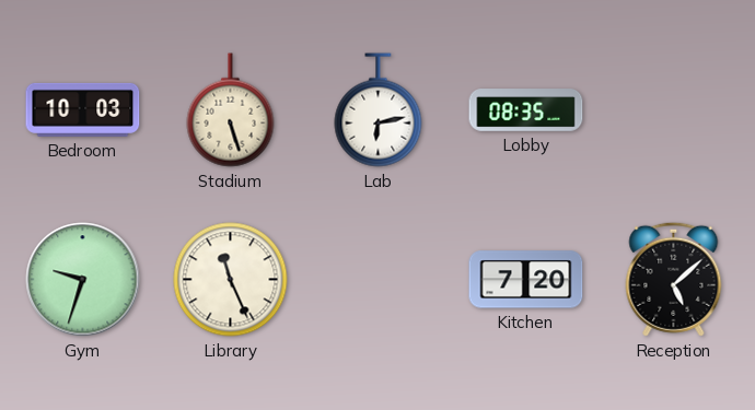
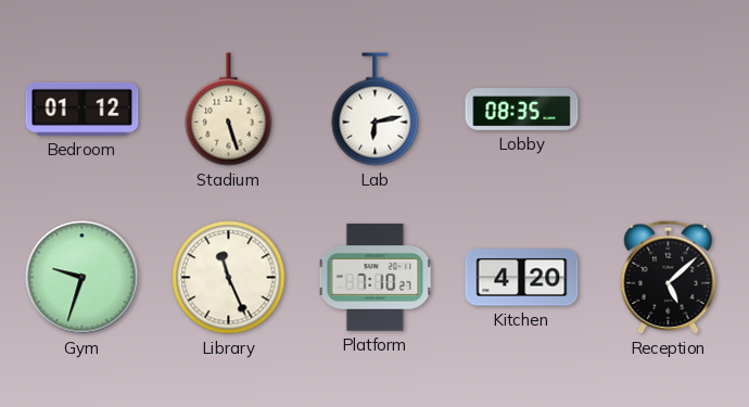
Bedroom: 10:03 -> 01:12 (82, 109)
Platform: none -> 7:10 (376, 278)
Kitchen: 7:20 -> 4:20 (522, 278)
